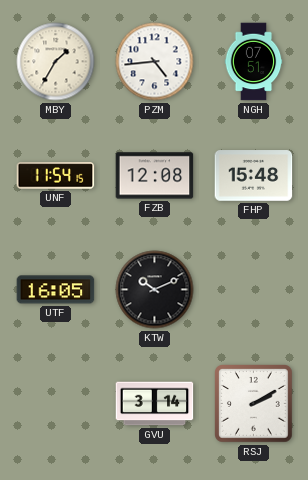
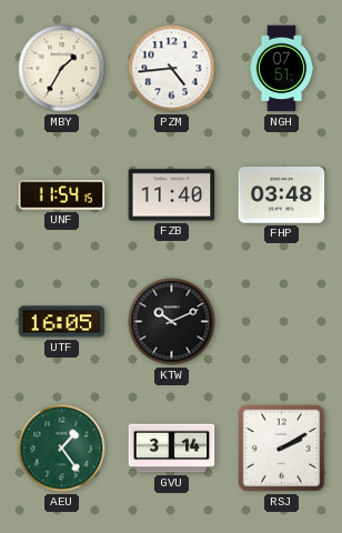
FZB: 12:08 -> 11:40 (172, 195)
FHP: 15:48 -> 03:48 (282, 195)
AEU: none -> 1:24 (62, 449)
